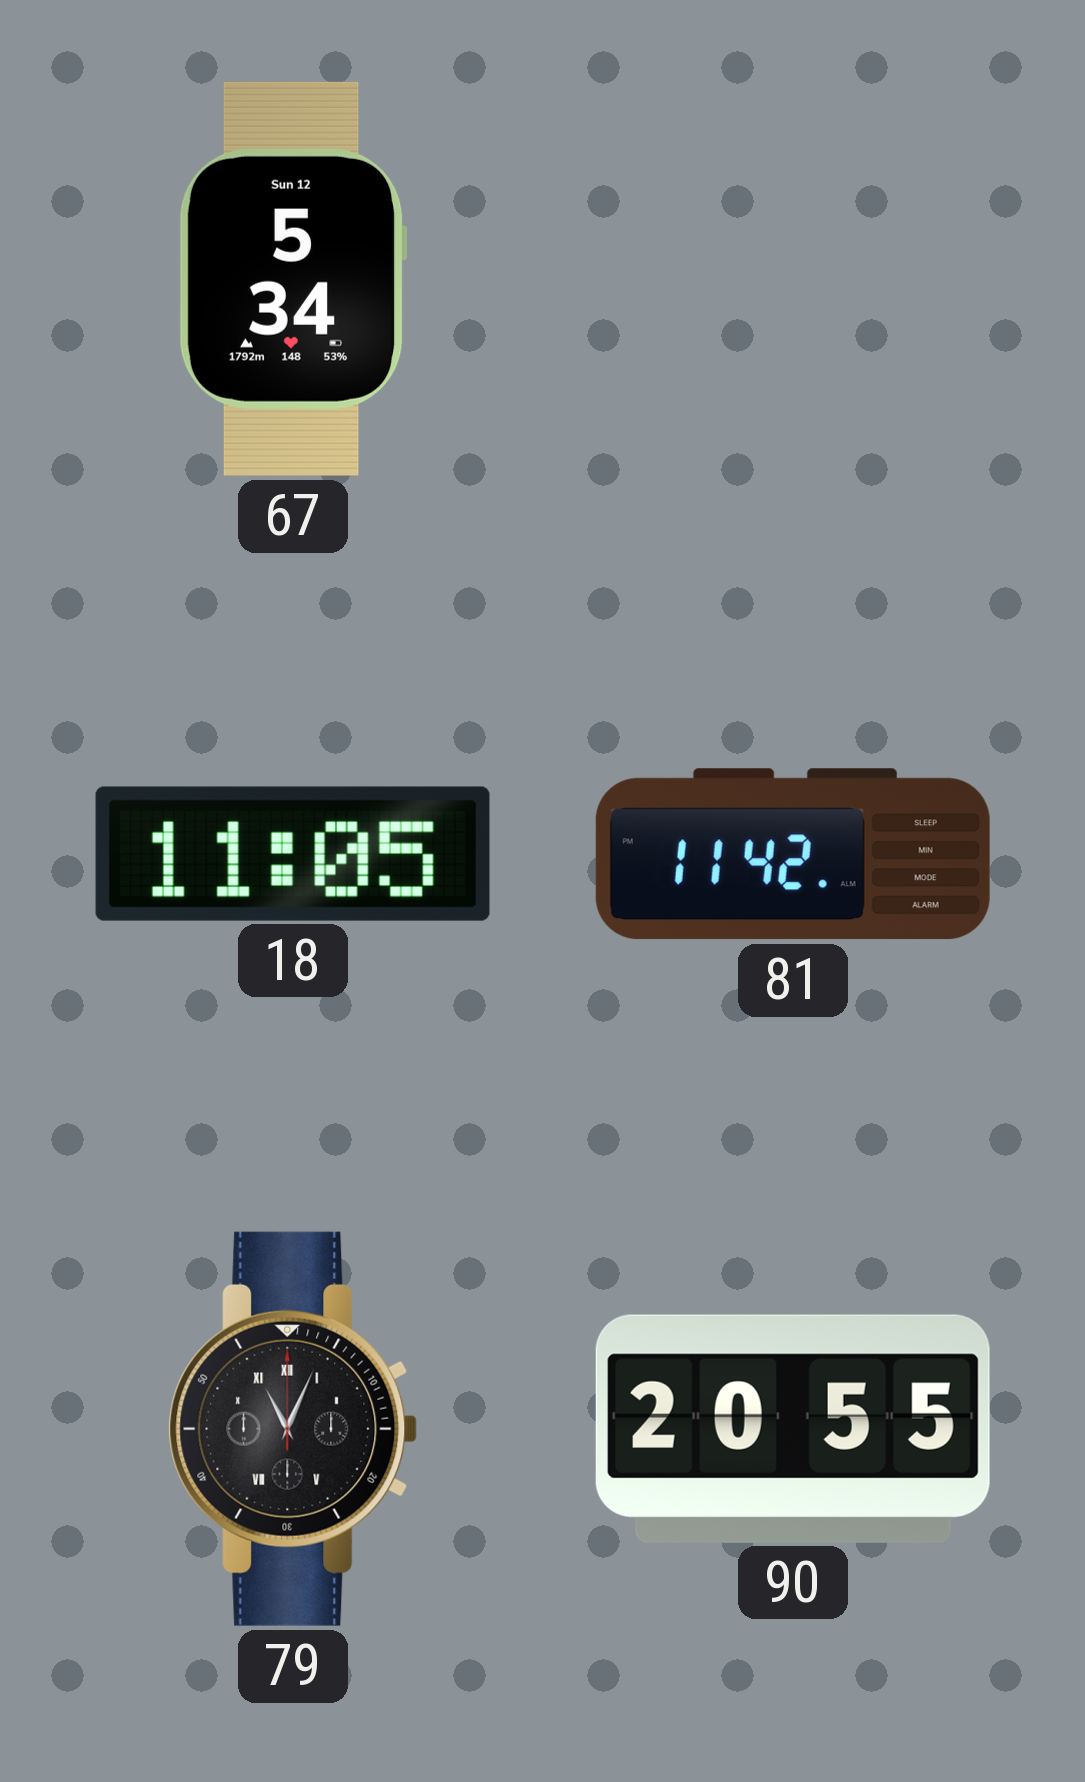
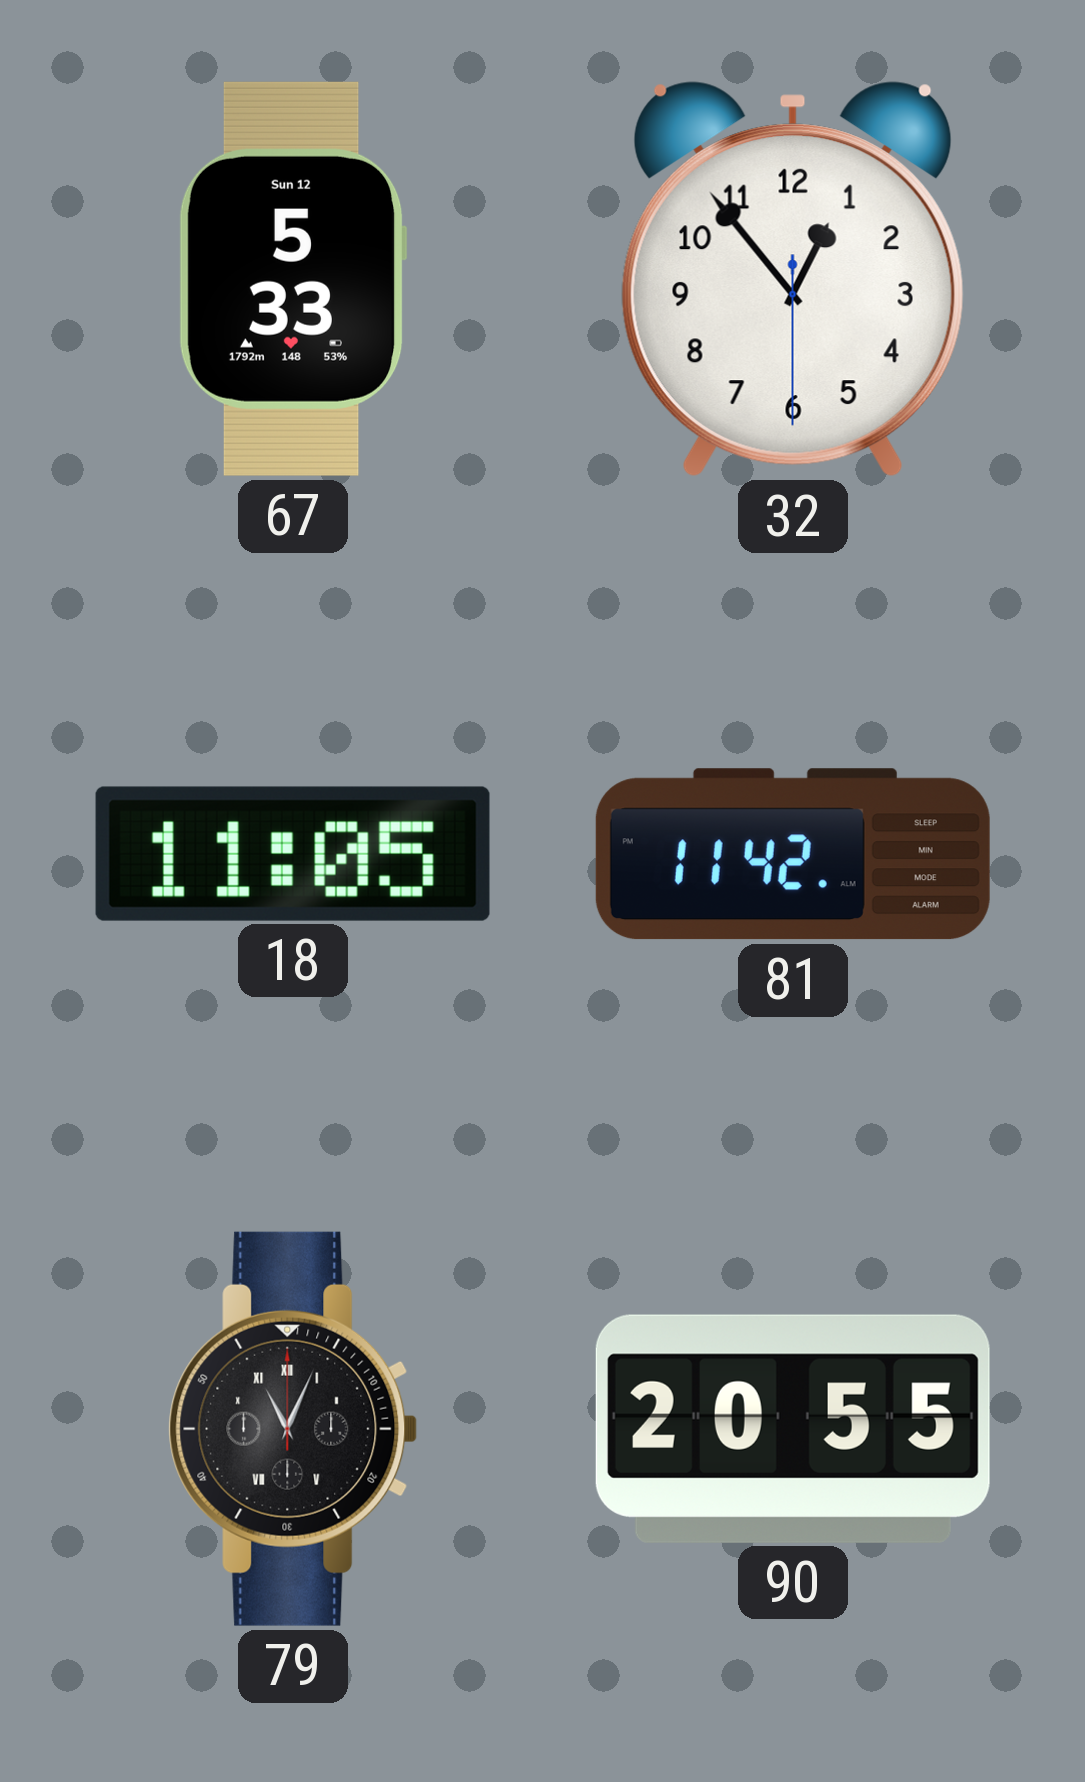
67: 5:34 -> 5:33 (293, 279)
32: none -> 12:53 (793, 279)
